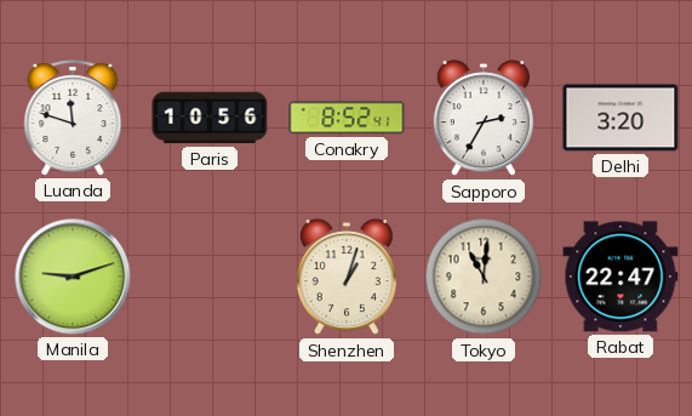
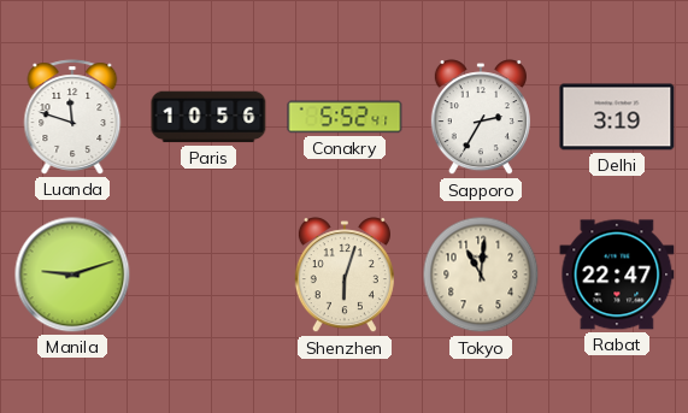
Conakry: 8:52 -> 5:52 (345, 117)
Delhi: 3:20 -> 3:19 (617, 117)
Shenzhen: 1:03 -> 6:03 (345, 276)
